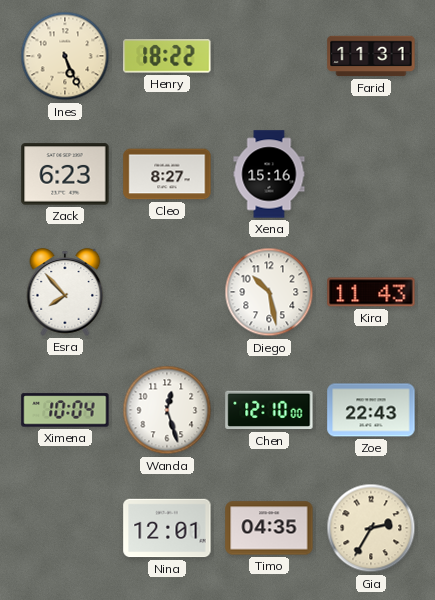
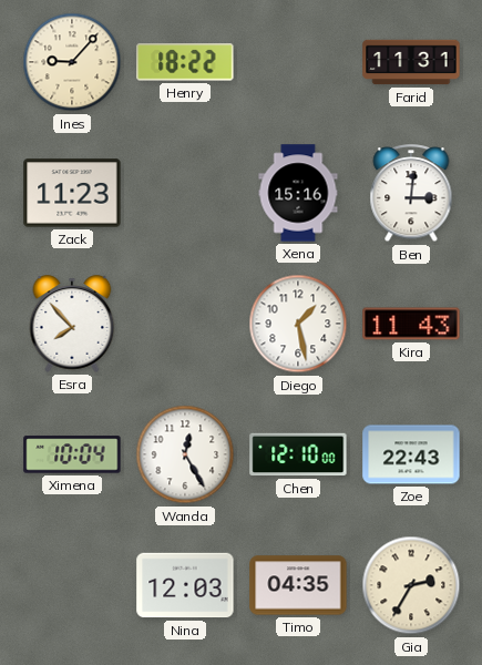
Ines: 5:26 -> 9:07 (72, 62)
Zack: 6:23 -> 11:23 (72, 193)
Cleo: 8:27 -> none (167, 174)
Ben: none -> 3:01 (411, 194)
Diego: 10:28 -> 1:28 (298, 324)
Wanda: 12:27 -> 12:25 (185, 454)
Nina: 12:01 -> 12:03 (185, 585)
